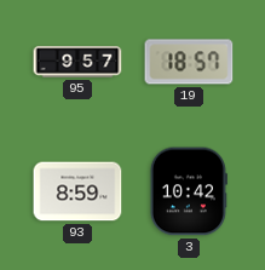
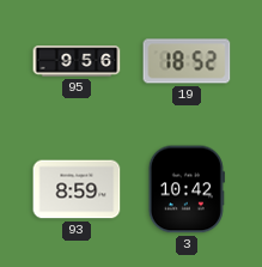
95: 9:57 -> 9:56 (77, 61)
19: 18:57 -> 18:52 (187, 61)
